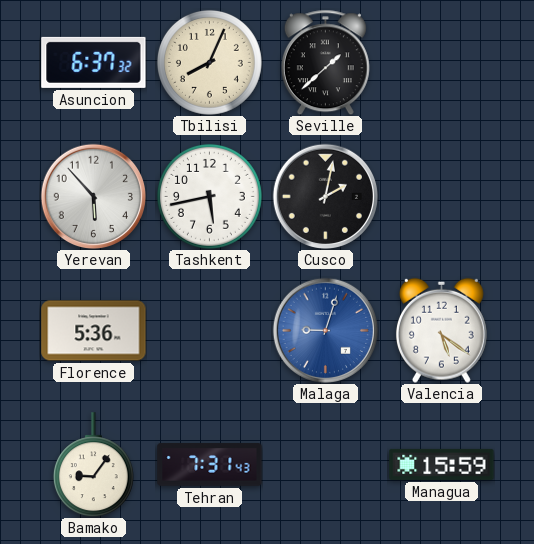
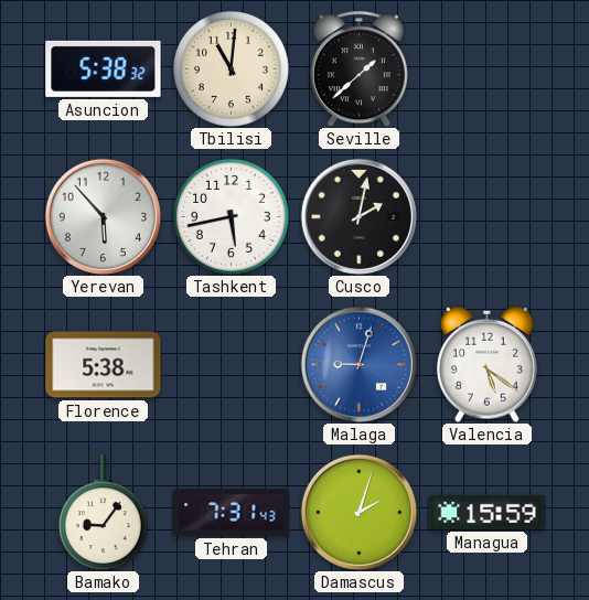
Asuncion: 6:37 -> 5:38 (104, 68)
Tbilisi: 8:04 -> 11:01 (231, 68)
Florence: 5:36 -> 5:38 (104, 365)
Damascus: none -> 2:03 (358, 512)
